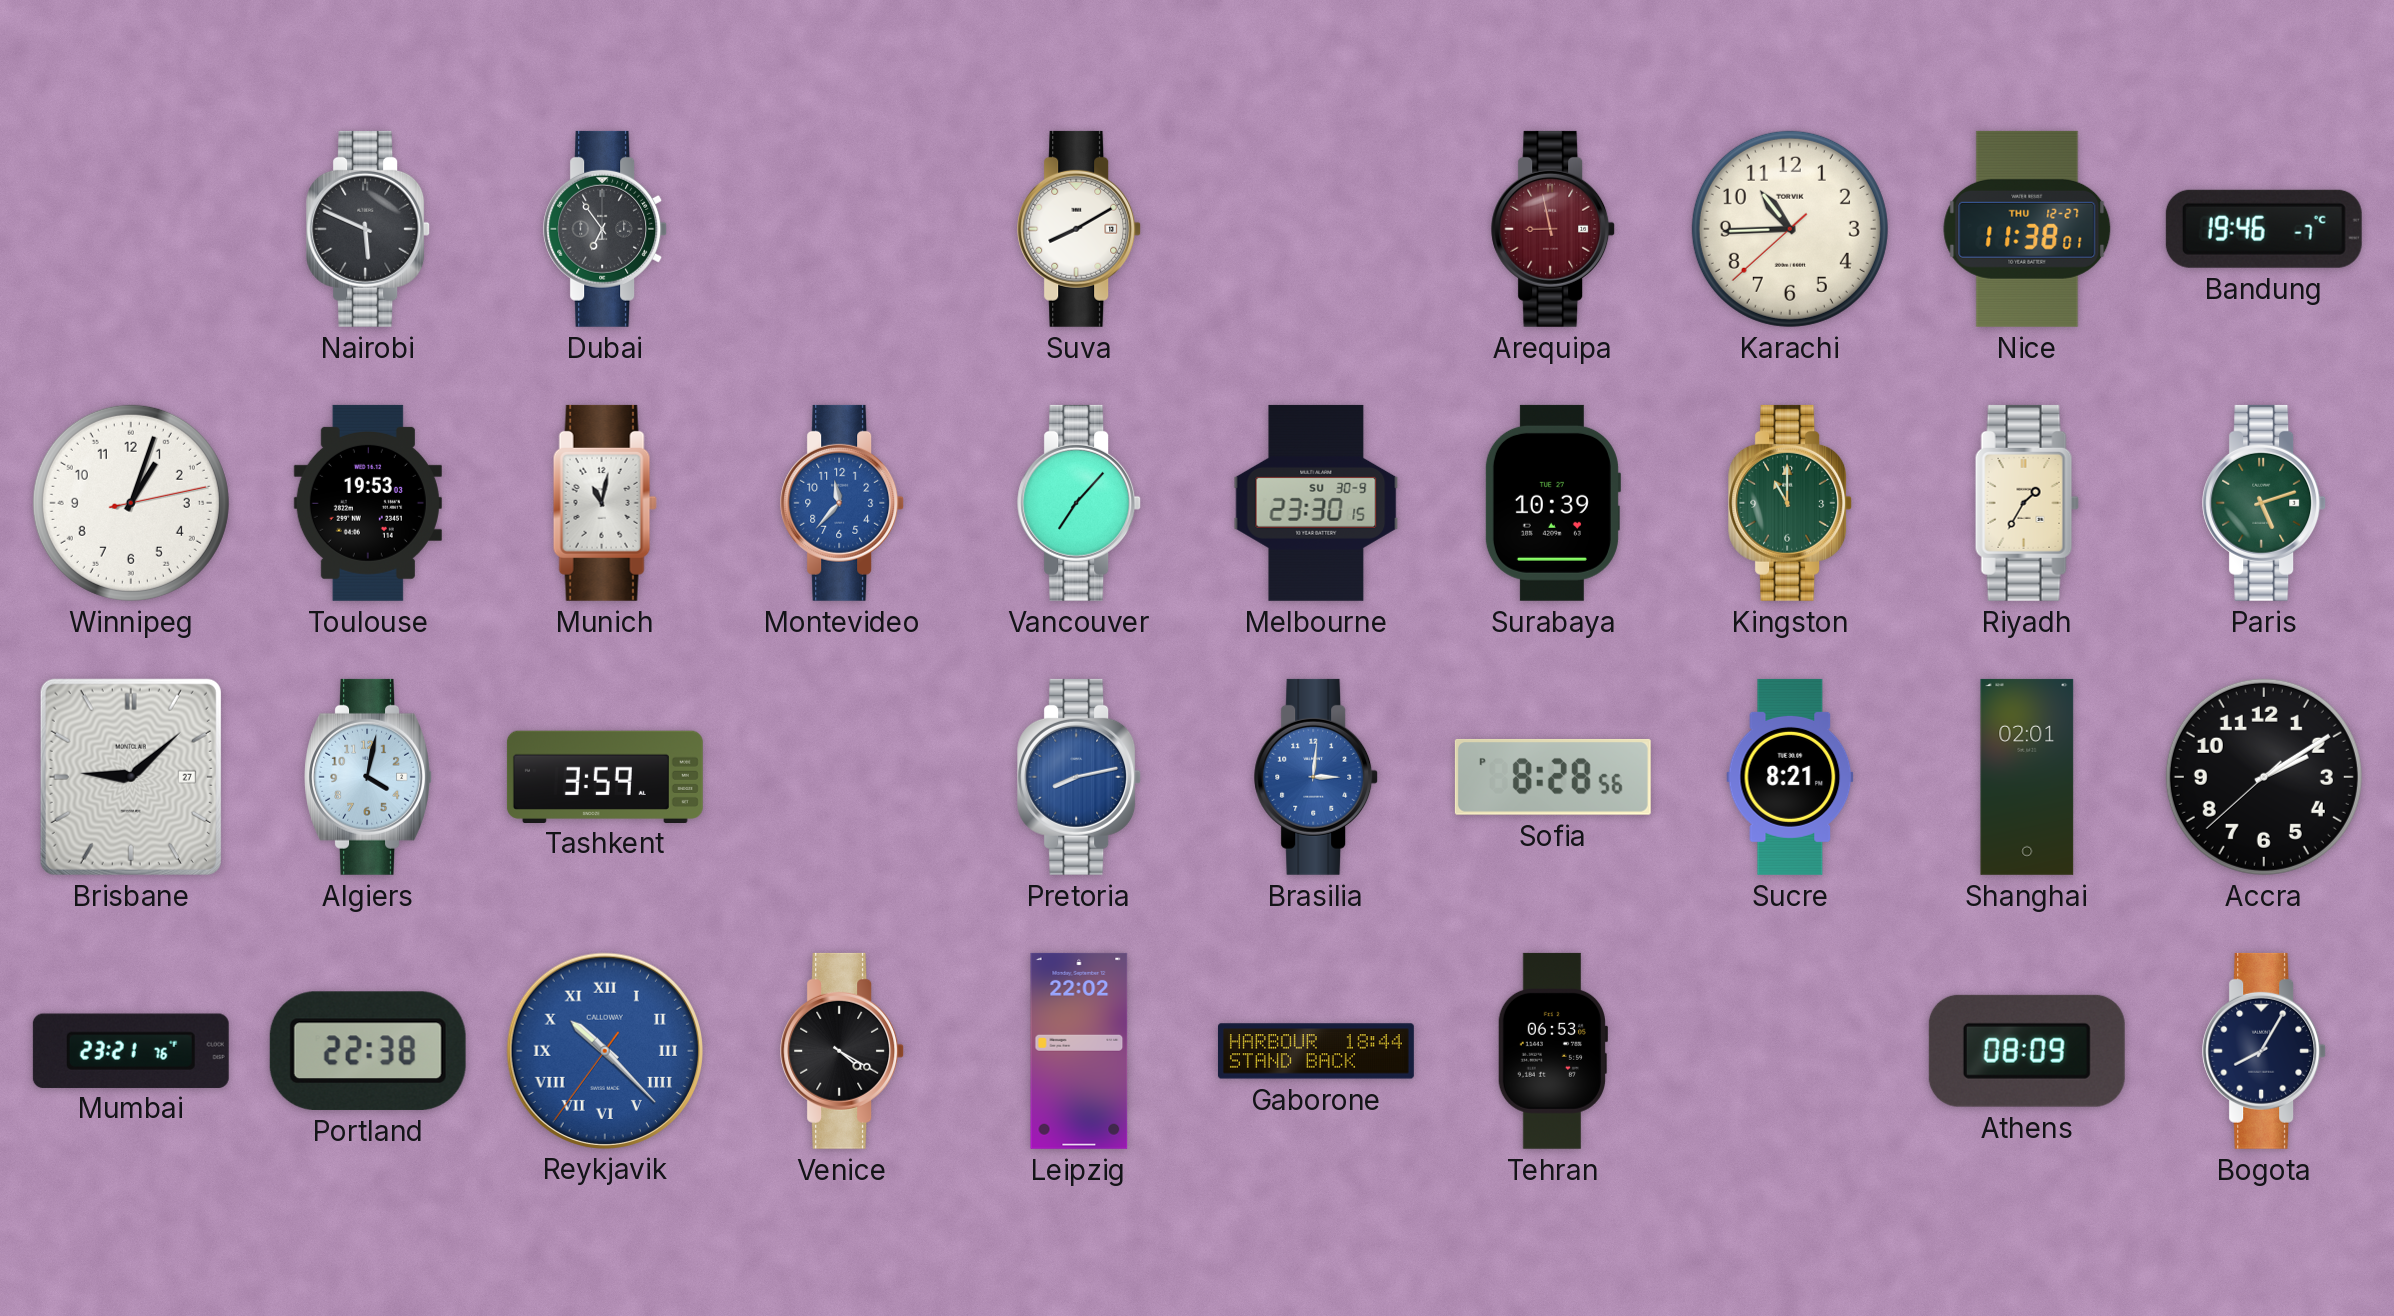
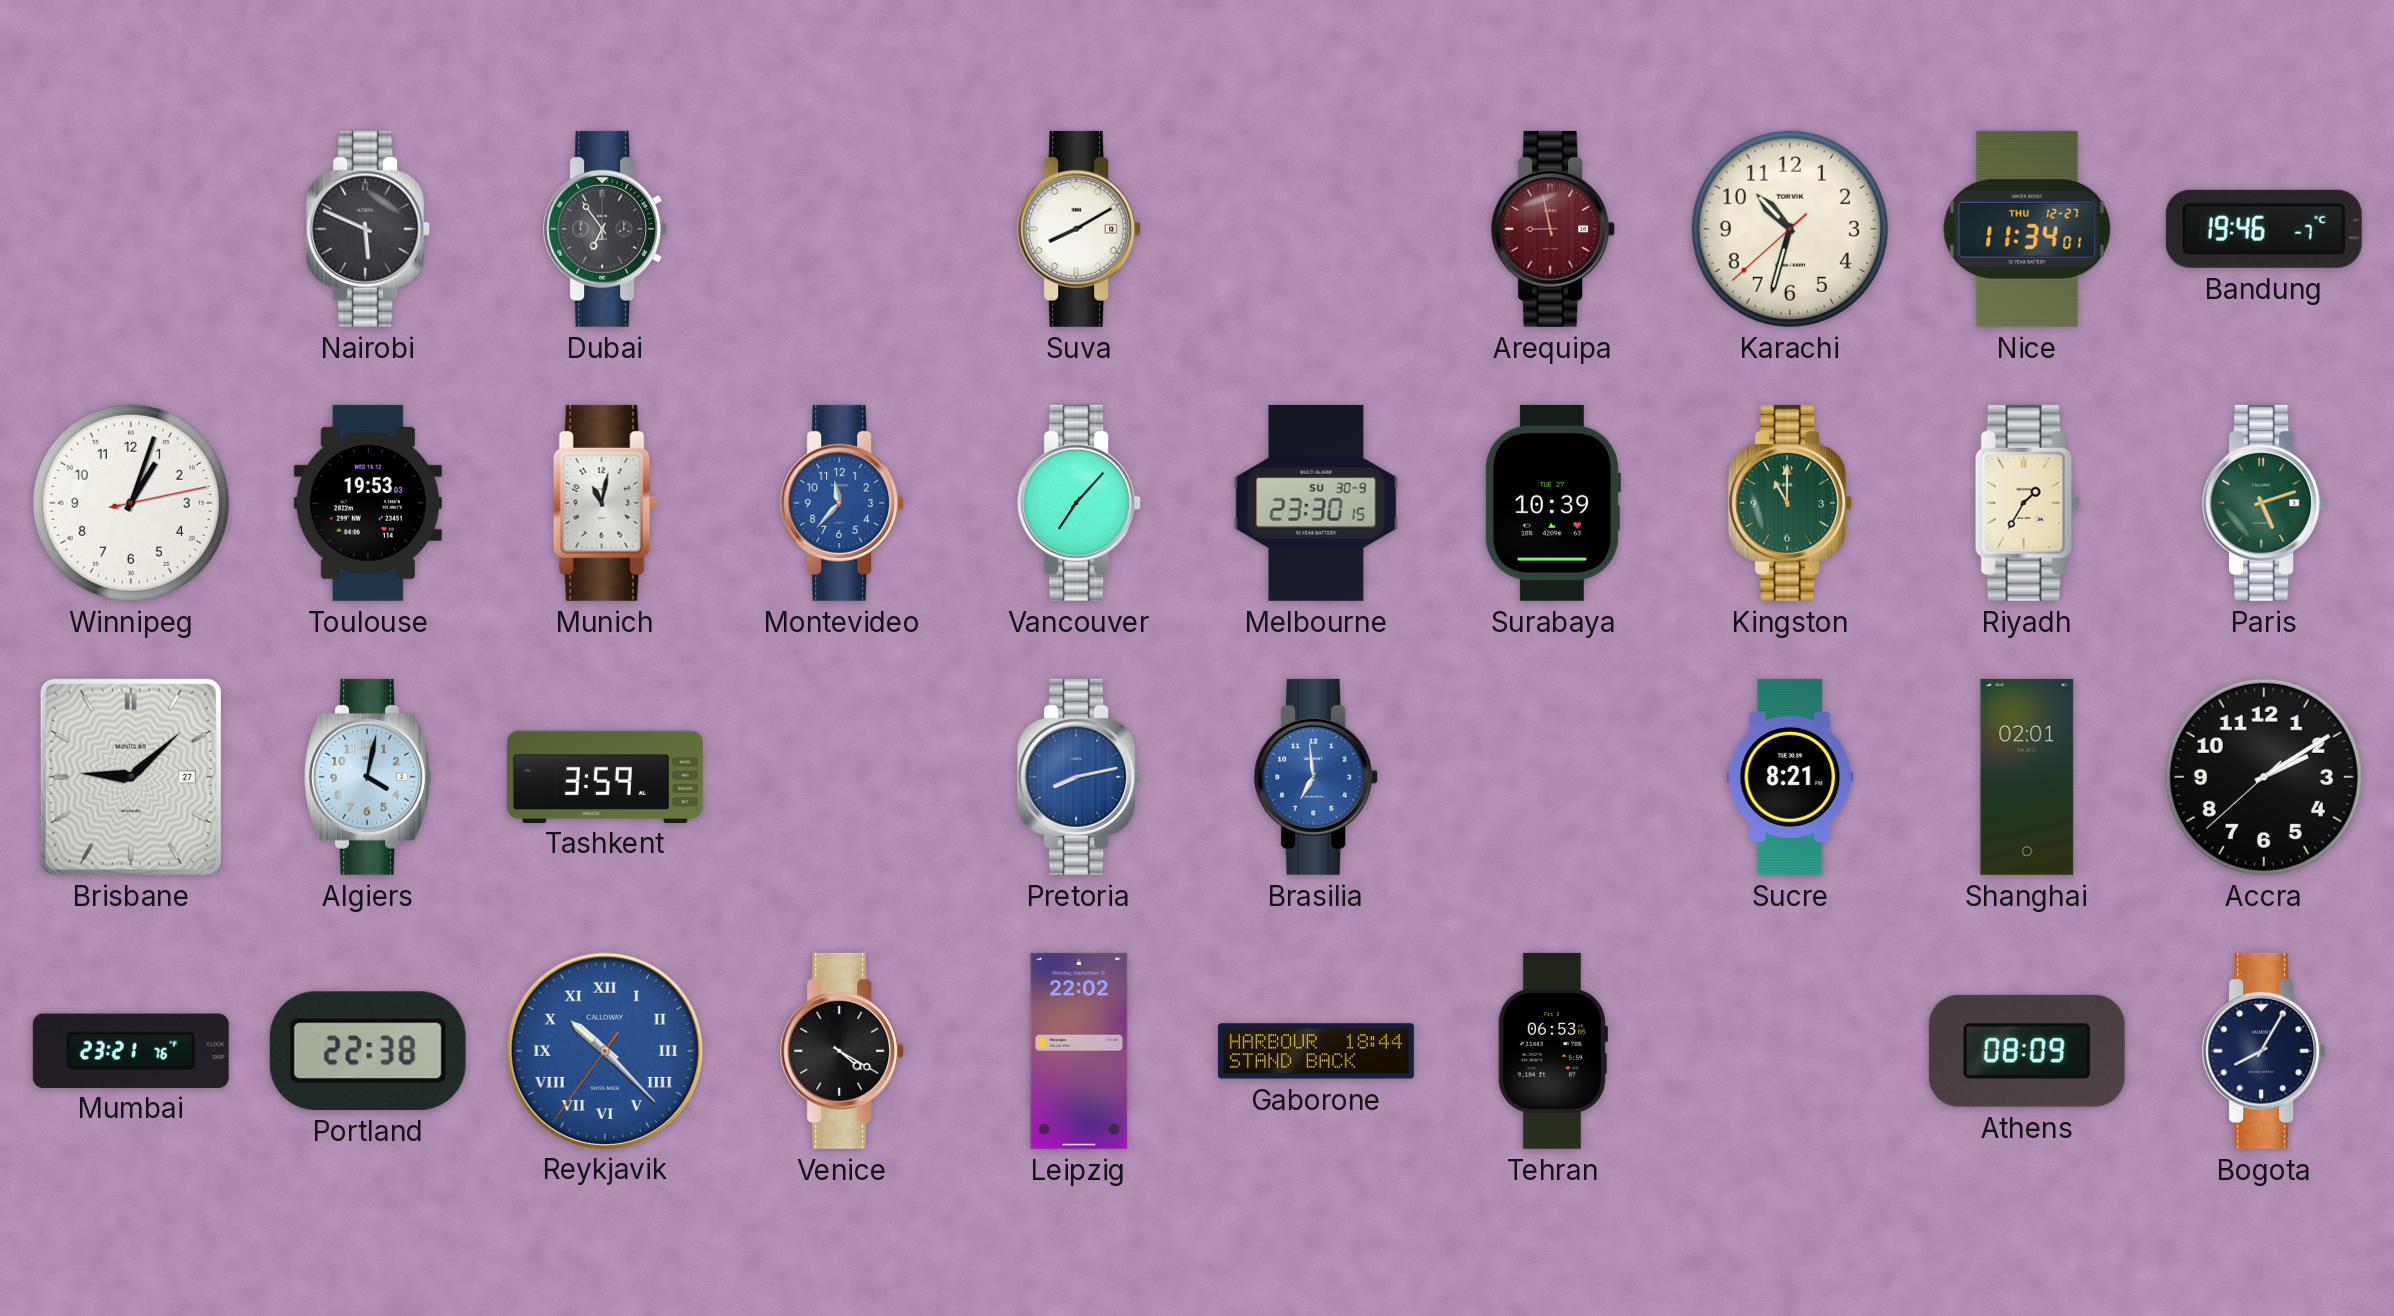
Karachi: 10:44 -> 10:32 (1790, 229)
Nice: 11:38 -> 11:34 (2027, 229)
Brasilia: 3:01 -> 6:59 (1317, 777)
Sofia: 8:28 -> none (1553, 777)
